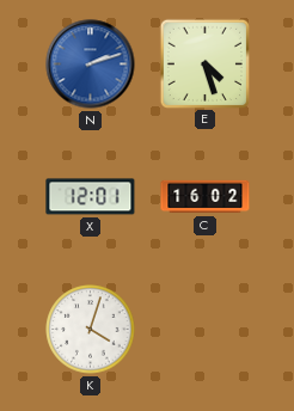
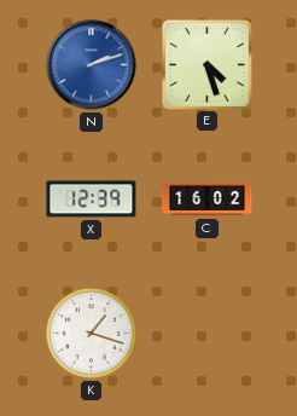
X: 12:01 -> 12:39 (92, 200)
K: 4:03 -> 1:18 (92, 334)
